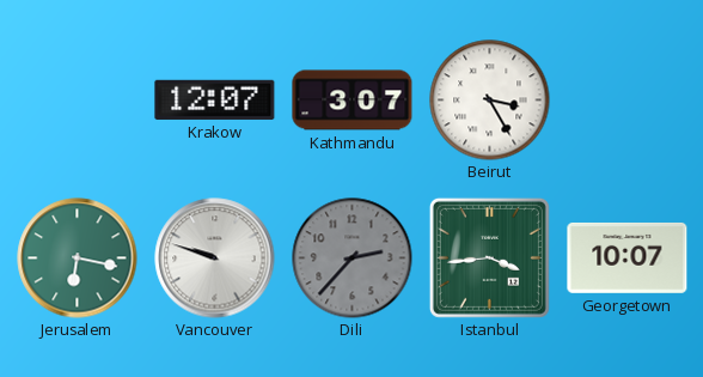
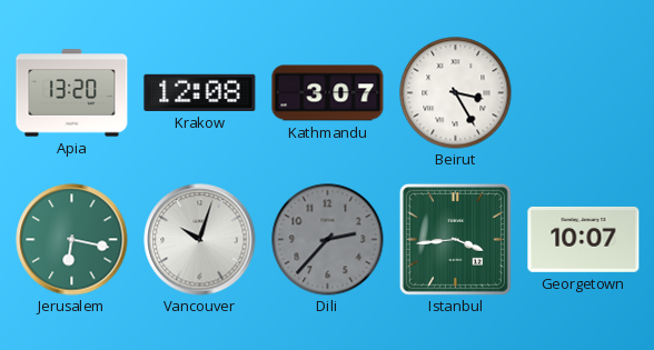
Apia: none -> 13:20 (72, 93)
Krakow: 12:07 -> 12:08 (200, 92)
Vancouver: 9:48 -> 10:03 (200, 240)
